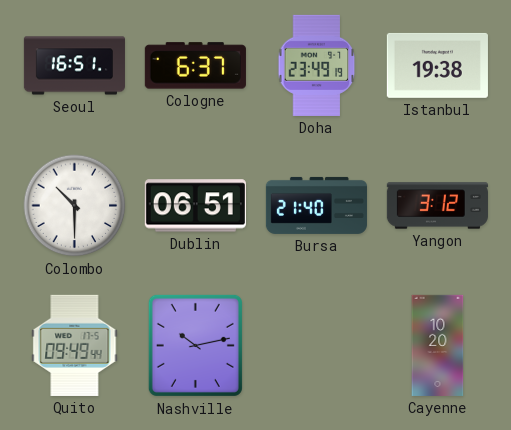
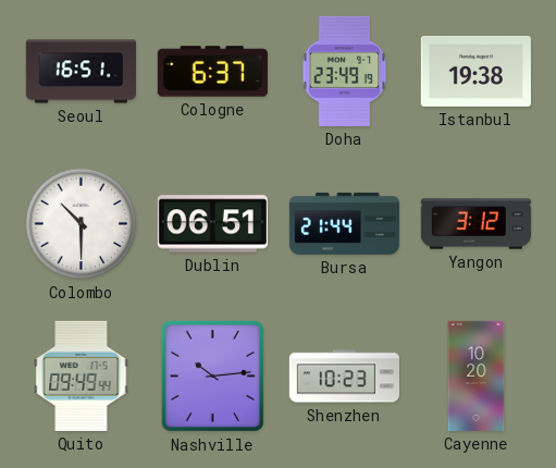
Bursa: 21:40 -> 21:44 (344, 223)
Nashville: 10:13 -> 10:14 (212, 375)
Shenzhen: none -> 10:23 (344, 377)
